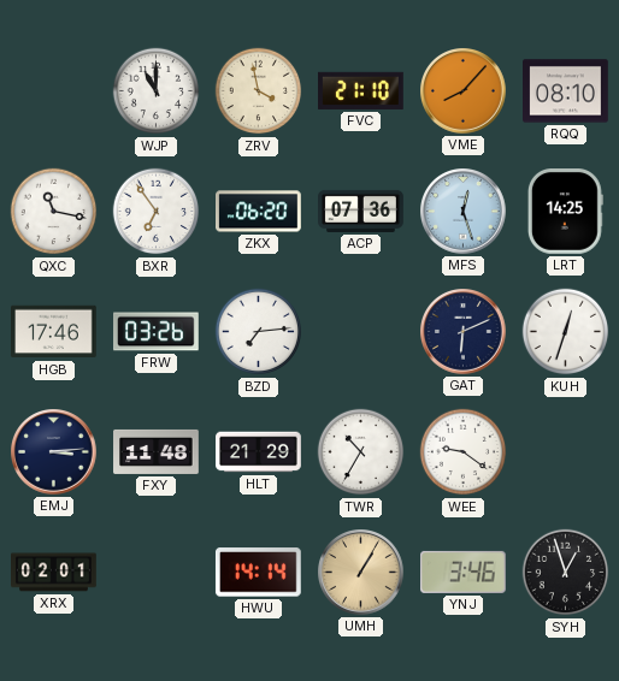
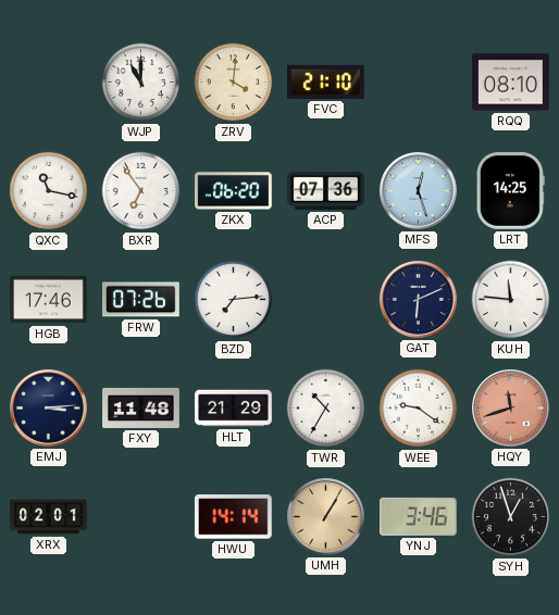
ZRV: 3:58 -> 4:01 (234, 83)
VME: 8:07 -> none (464, 91)
FRW: 03:26 -> 07:26 (141, 300)
KUH: 12:33 -> 11:46 (511, 300)
HQY: none -> 11:42 (511, 409)
